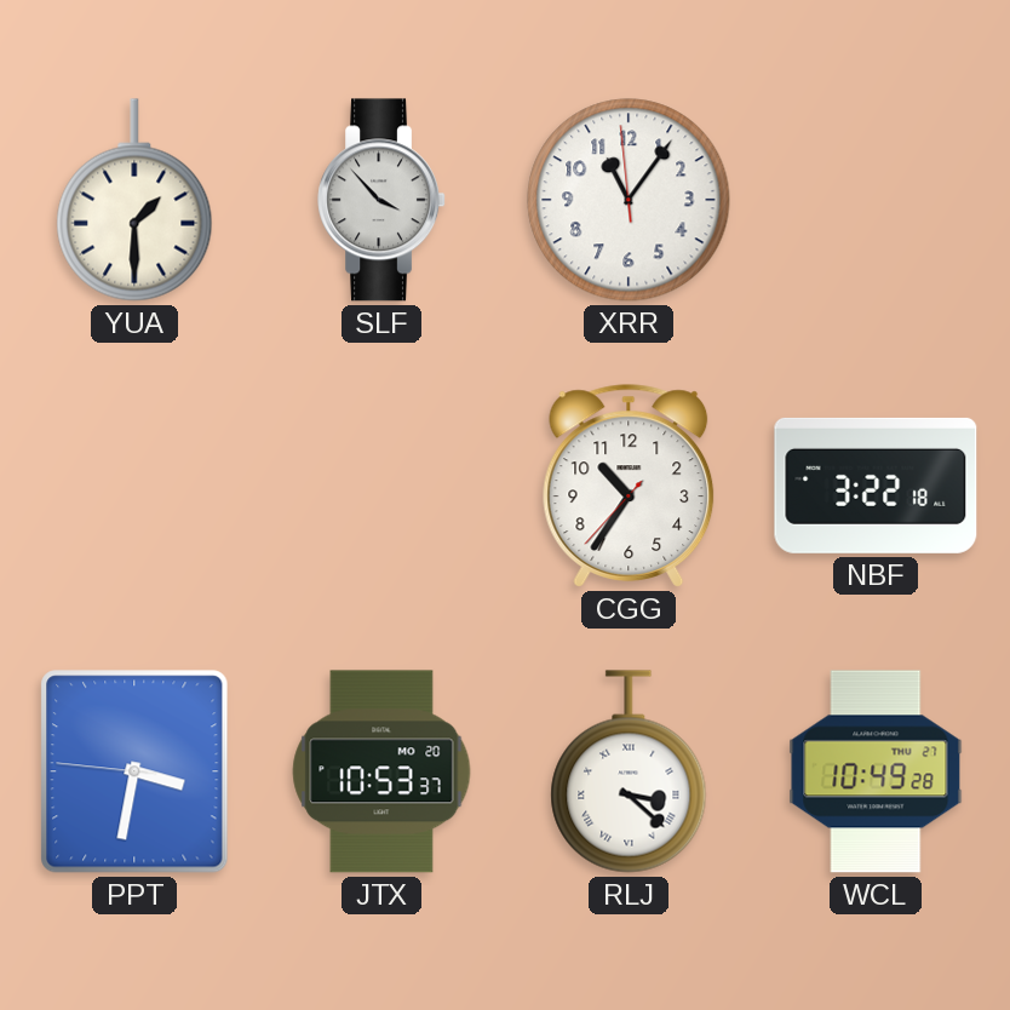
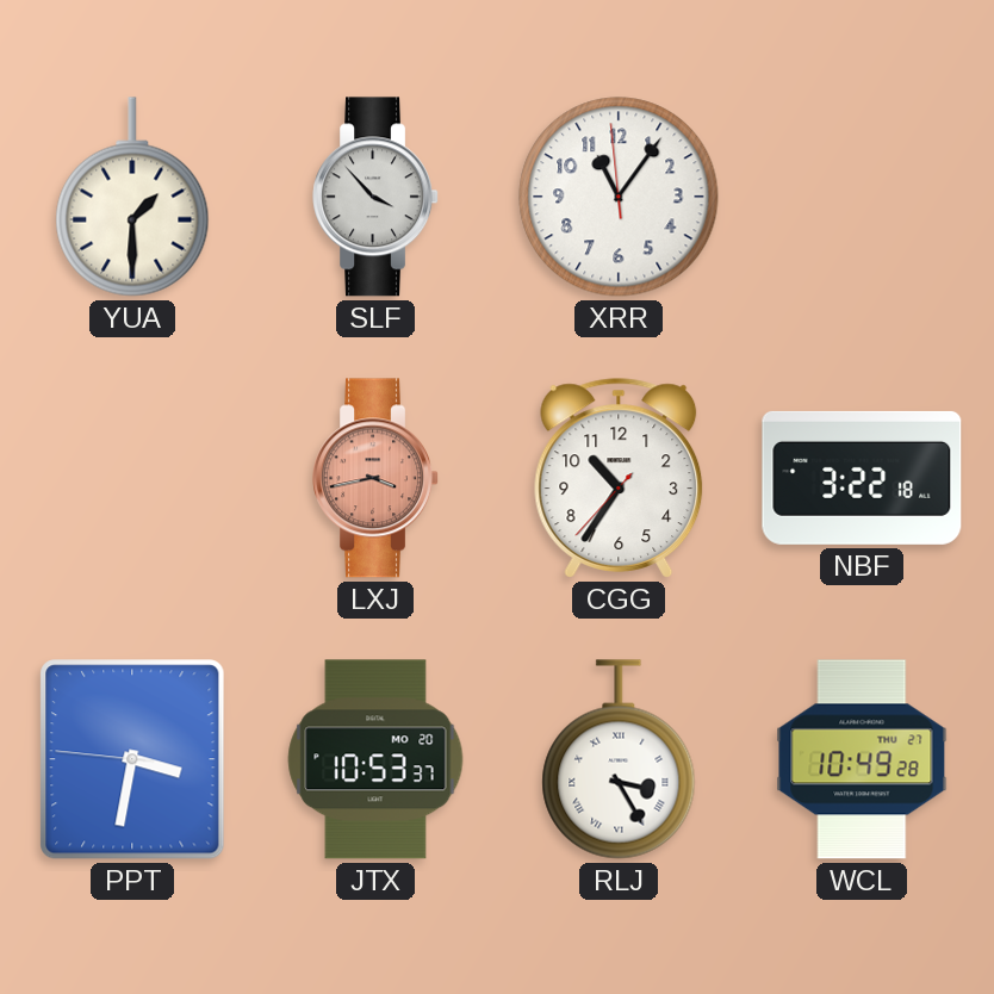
LXJ: none -> 3:43 (375, 478)
RLJ: 3:22 -> 3:25 (619, 759)
